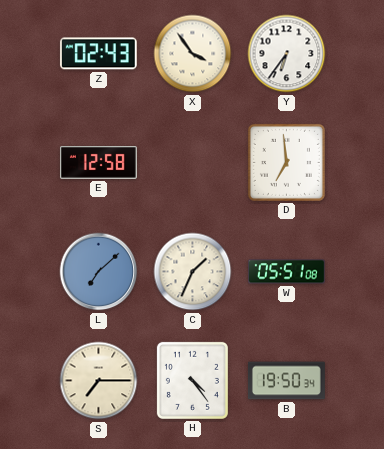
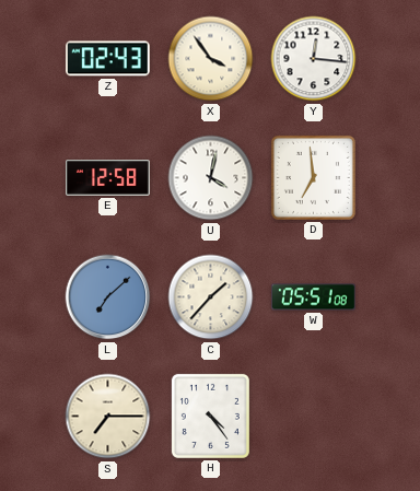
Y: 6:36 -> 12:16 (314, 59)
U: none -> 4:02 (211, 178)
C: 1:34 -> 1:37 (211, 297)
B: 19:50 -> none (286, 381)
